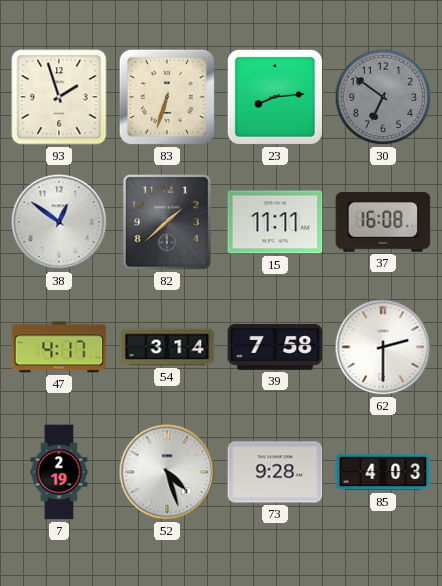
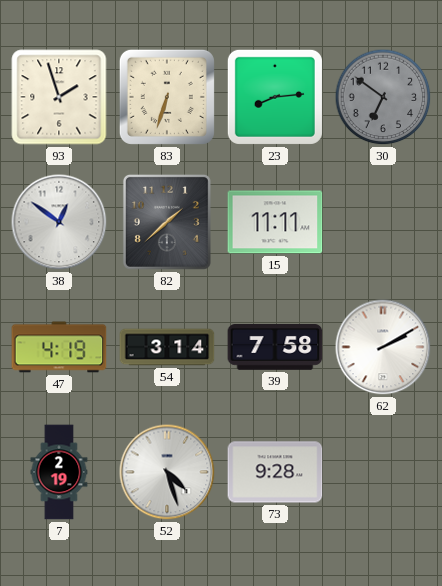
37: 16:08 -> none (383, 223)
47: 4:17 -> 4:19 (59, 347)
62: 2:30 -> 2:10 (383, 347)
85: 4:03 -> none (383, 472)
